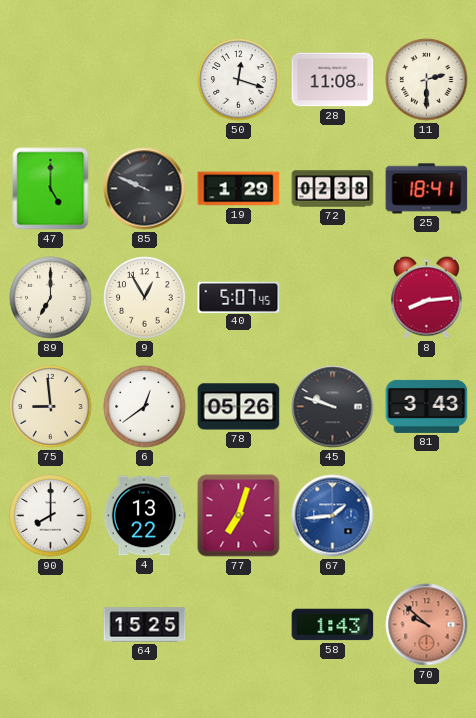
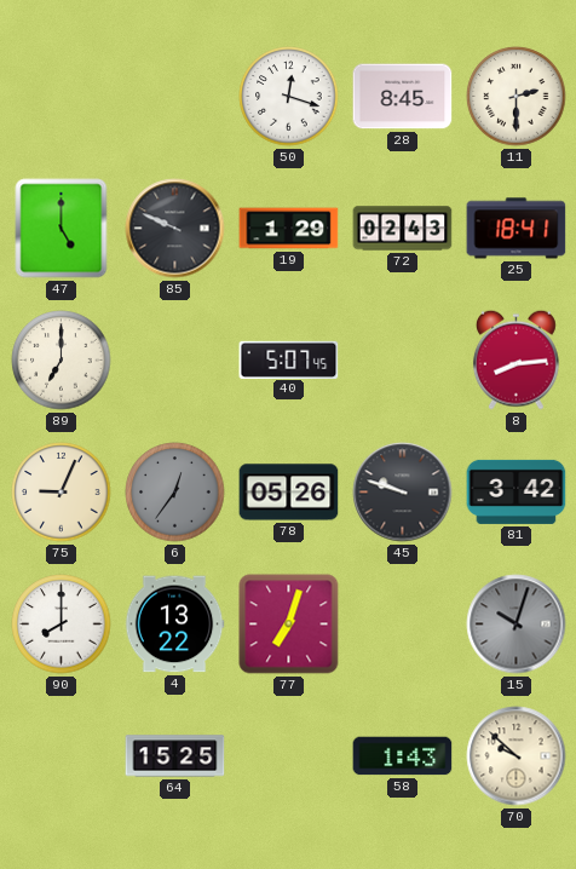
28: 11:08 -> 8:45 (403, 97)
72: 02:38 -> 02:43 (403, 229)
9: 12:55 -> none (145, 298)
75: 8:59 -> 9:04 (62, 493)
6: 12:39 -> 12:36 (175, 493)
6 dial: white -> grey (175, 493)
81: 3:43 -> 3:42 (517, 491)
67: 1:44 -> none (333, 516)
15: none -> 10:03 (517, 625)
70 dial: salmon -> cream (517, 756)
